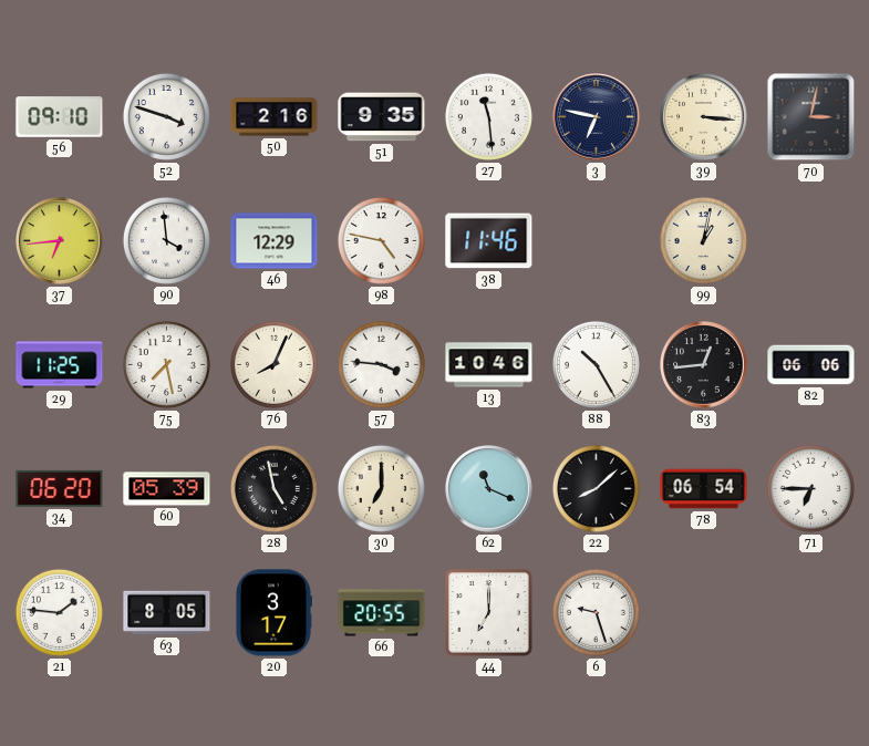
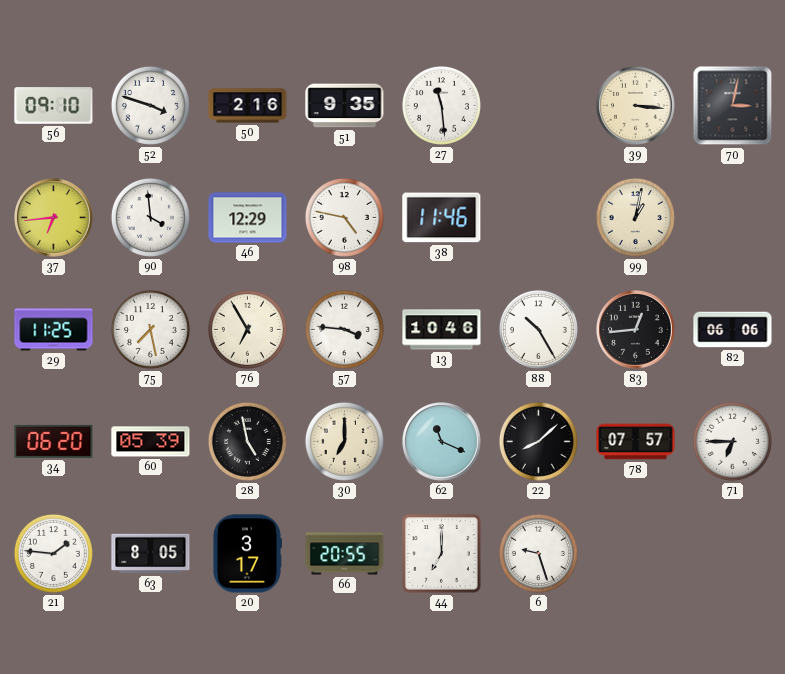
3: 6:47 -> none (597, 117)
76: 8:04 -> 6:55 (247, 329)
78: 06:54 -> 07:57 (636, 442)
